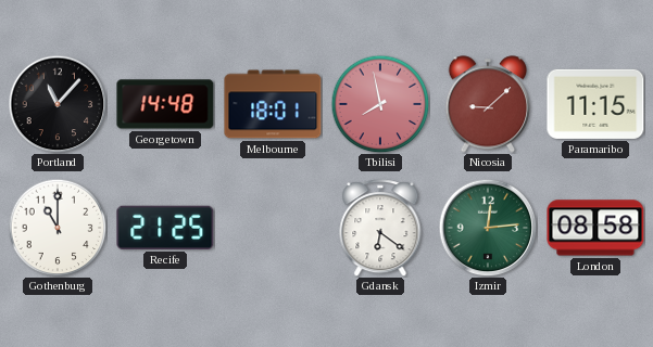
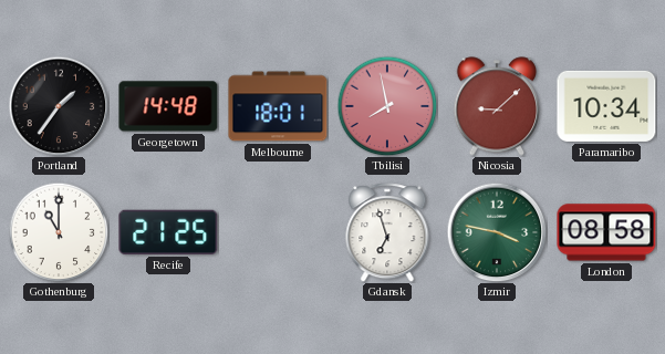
Portland: 11:07 -> 1:36 (59, 106)
Paramaribo: 11:15 -> 10:34 (606, 106)
Gdansk: 6:21 -> 6:57 (387, 232)
Izmir: 12:14 -> 3:47 (497, 232)
